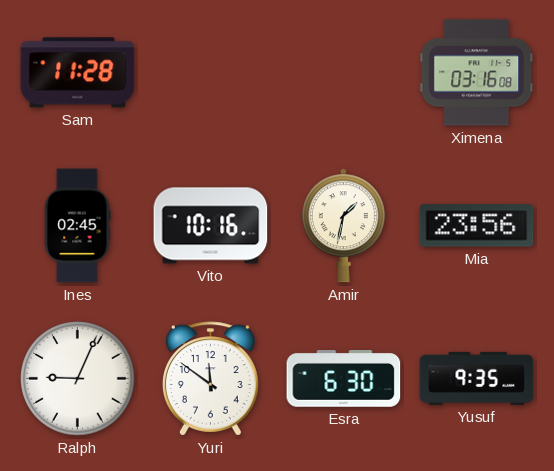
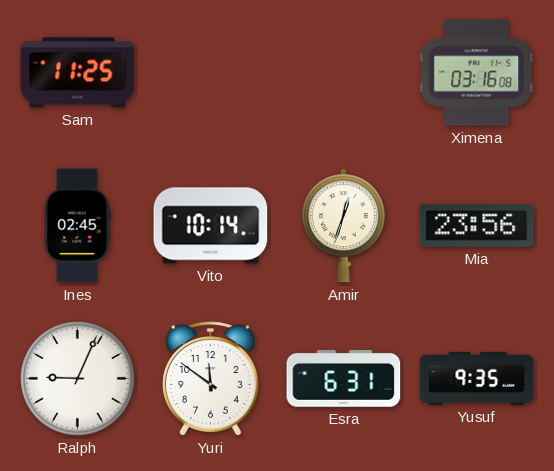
Sam: 11:28 -> 11:25 (78, 73)
Vito: 10:16 -> 10:14 (211, 226)
Amir: 1:32 -> 12:33 (343, 226)
Esra: 6:30 -> 6:31 (344, 379)
